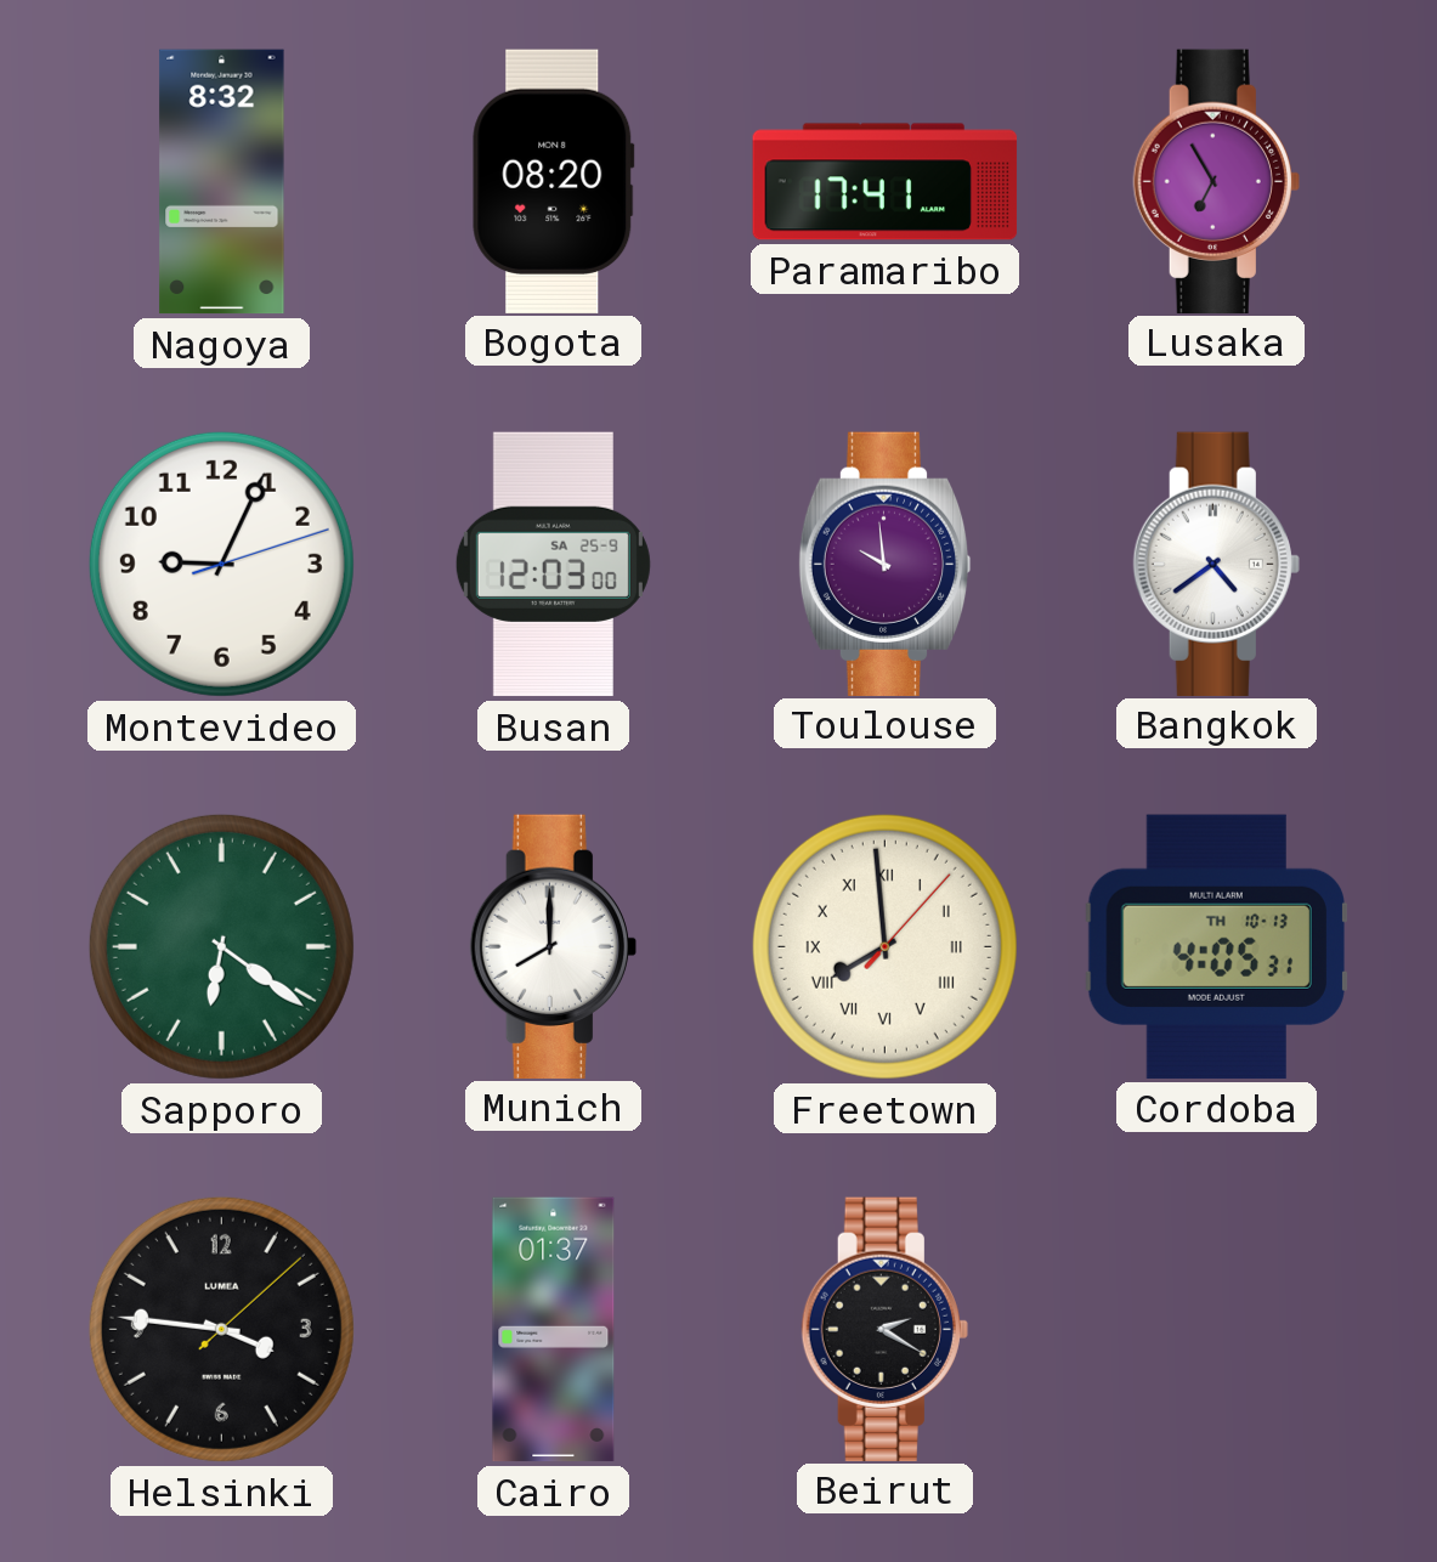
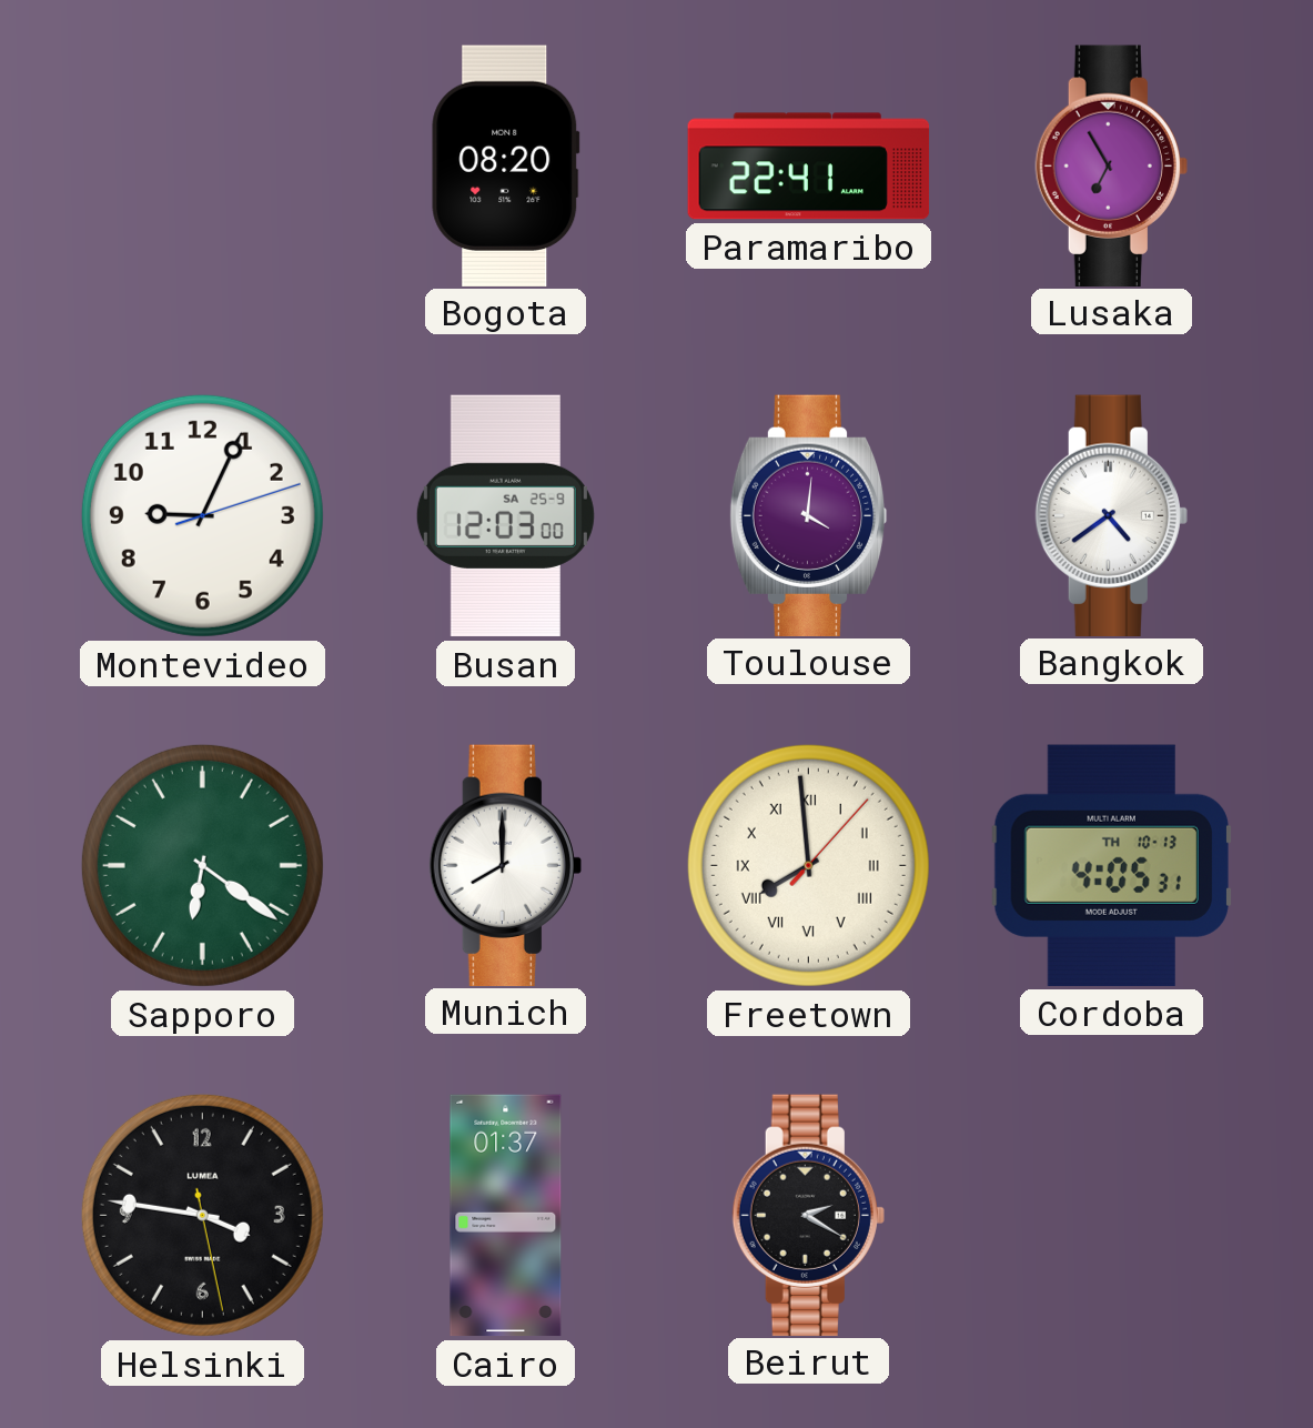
Nagoya: 8:32 -> none (222, 182)
Paramaribo: 17:41 -> 22:41 (809, 167)
Toulouse: 9:59 -> 4:01 (808, 515)
Helsinki: 3:46:08 -> 3:46:28 (202, 1215)
